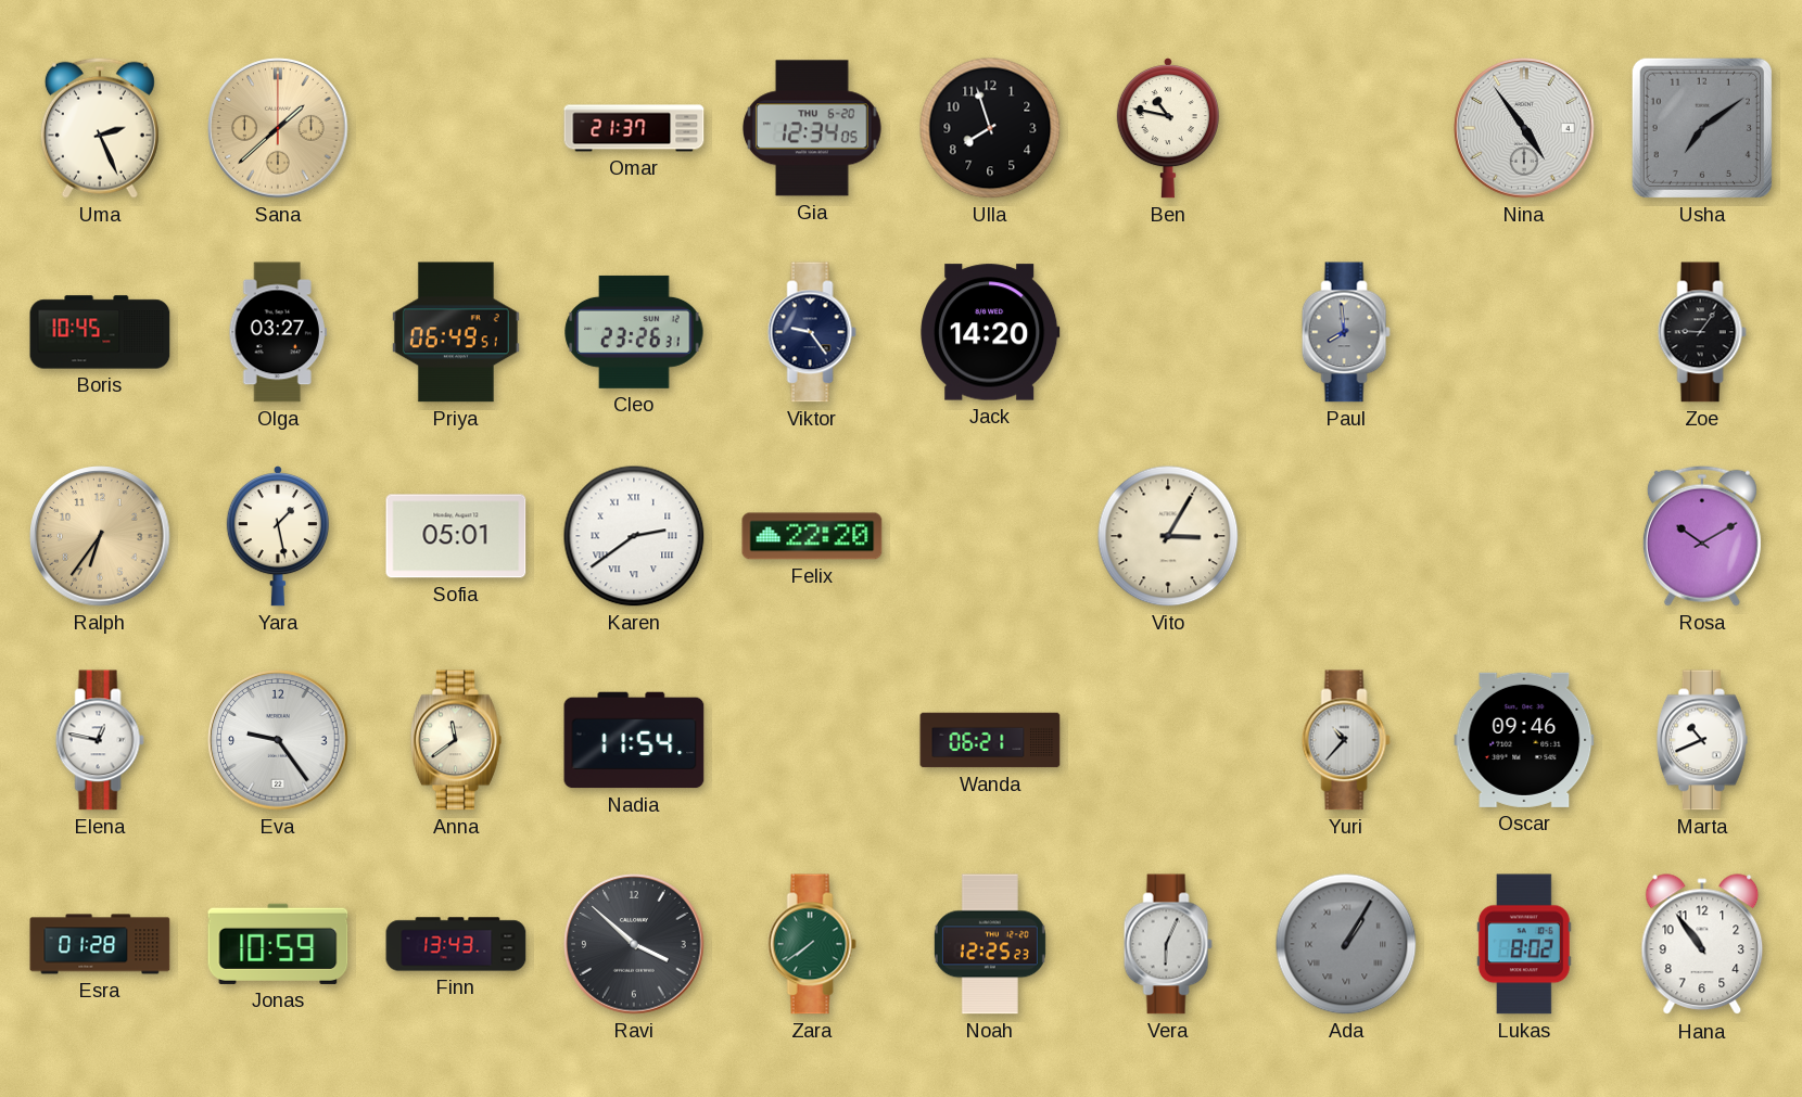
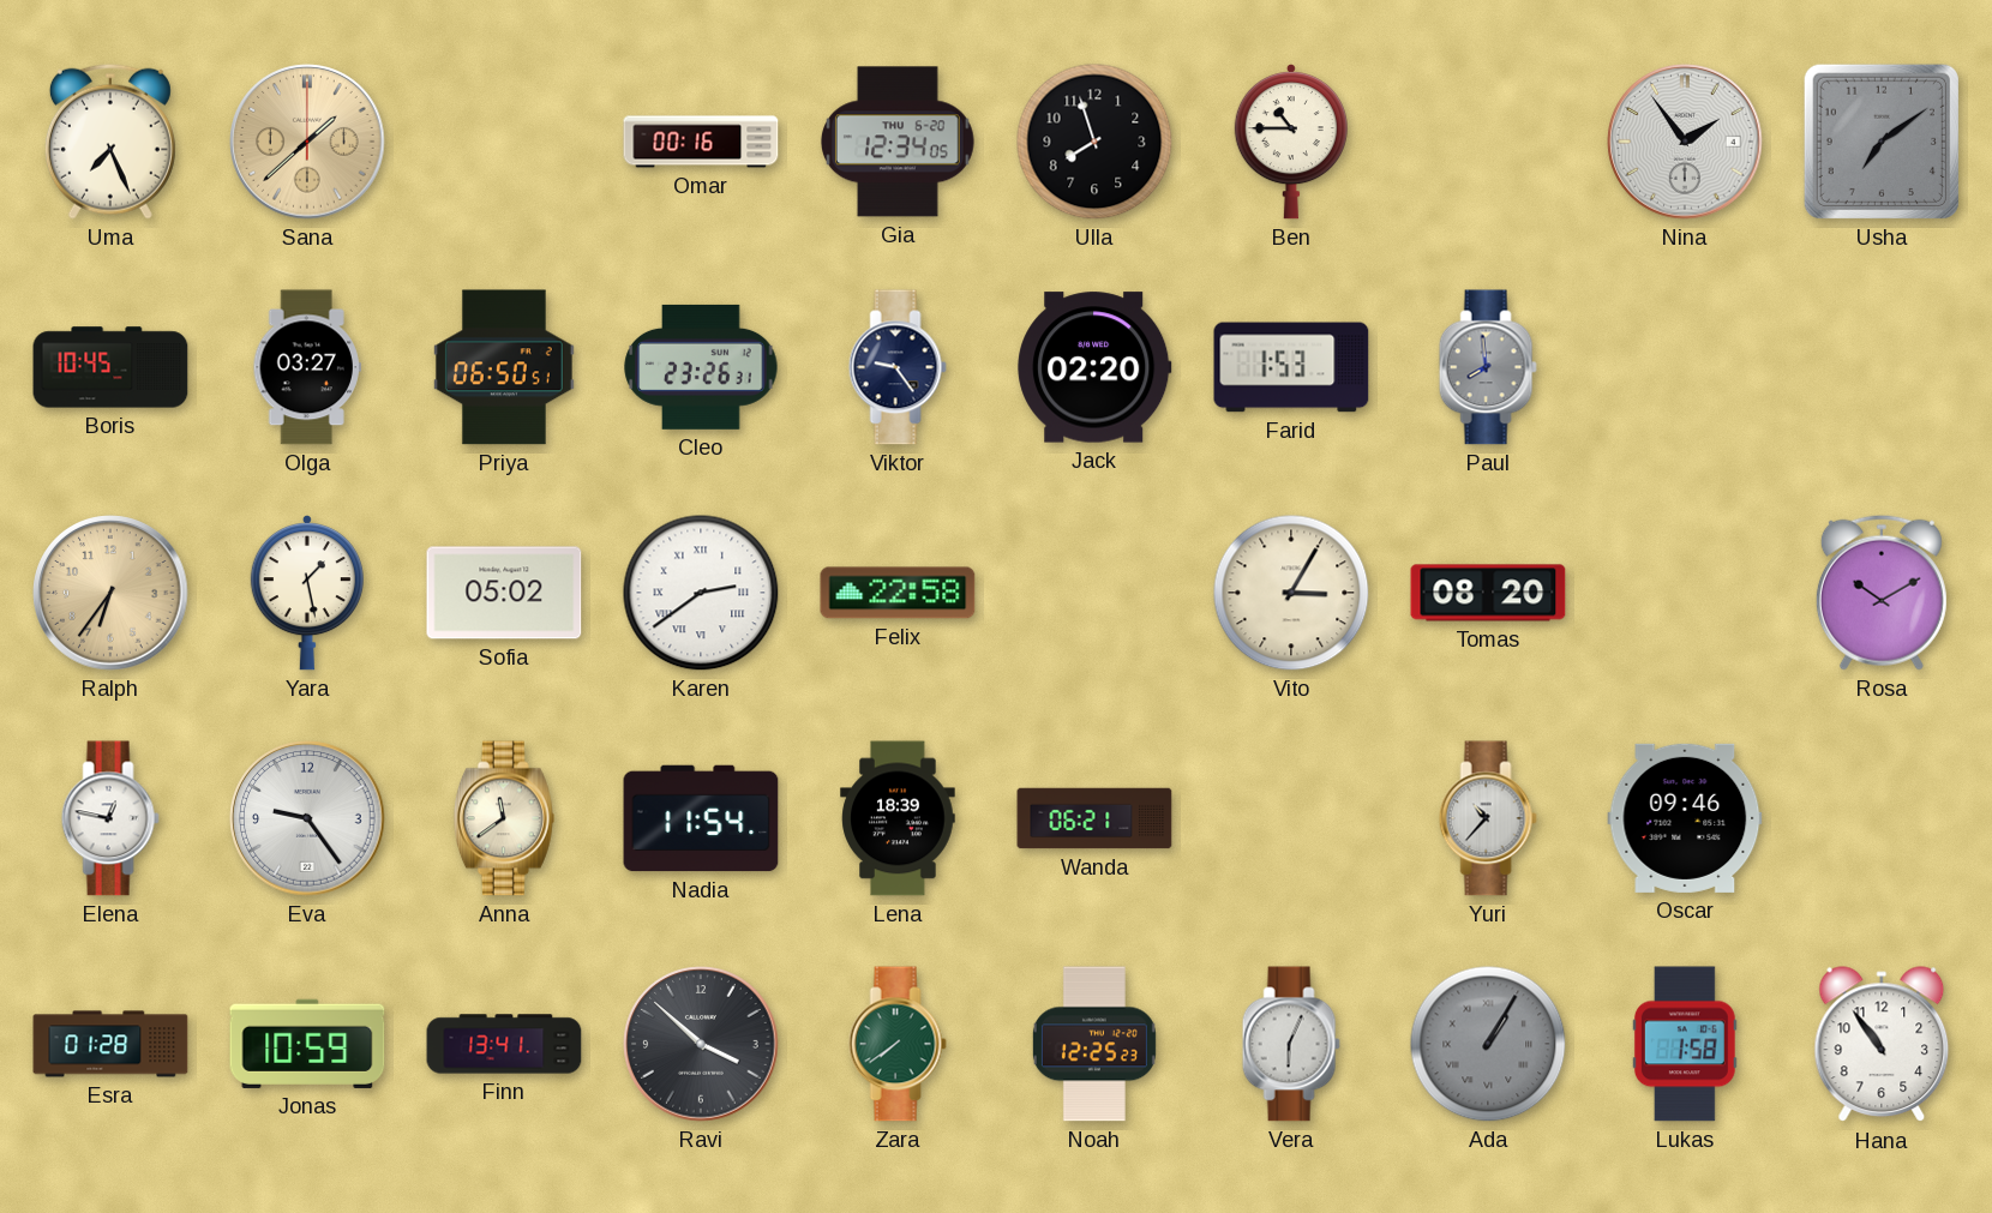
Uma: 2:26 -> 7:26 (110, 142)
Omar: 21:37 -> 00:16 (701, 142)
Ben: 10:47 -> 10:45 (1291, 143)
Nina: 4:54 -> 1:54 (1685, 142)
Priya: 06:49 -> 06:50 (504, 367)
Jack: 14:20 -> 02:20 (1094, 367)
Farid: none -> 1:53 (1291, 367)
Zoe: 9:06 -> none (1702, 332)
Sofia: 05:01 -> 05:02 (504, 593)
Felix: 22:20 -> 22:58 (898, 593)
Tomas: none -> 08:20 (1488, 593)
Lena: none -> 18:39 (898, 818)
Marta: 10:41 -> none (1702, 740)
Finn: 13:43 -> 13:41 (504, 1044)
Lukas: 8:02 -> 1:58 (1685, 1044)
